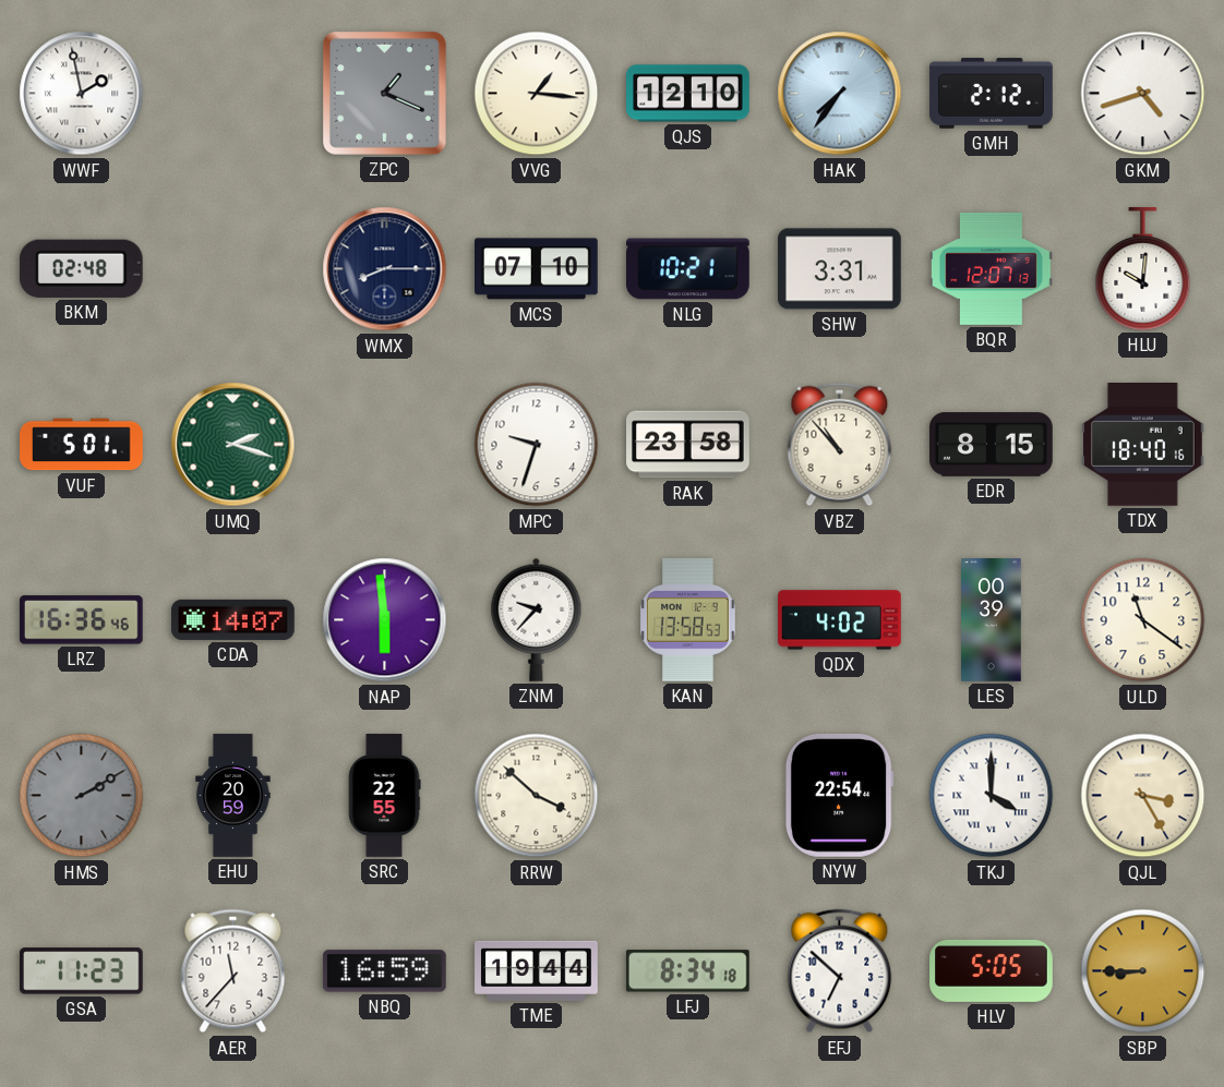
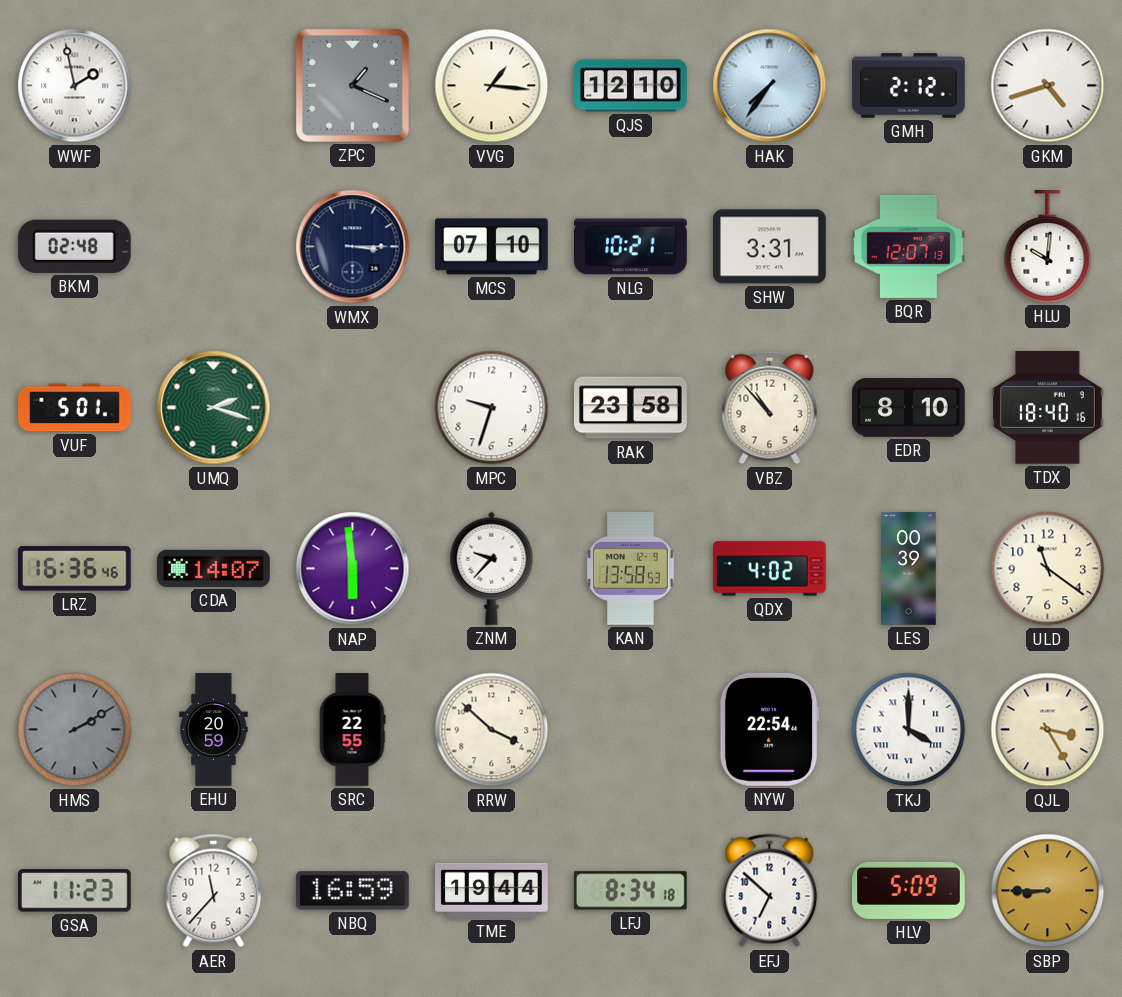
WMX: 8:15 -> 3:15 (353, 247)
EDR: 8:15 -> 8:10 (909, 408)
HLV: 5:05 -> 5:09 (909, 890)
